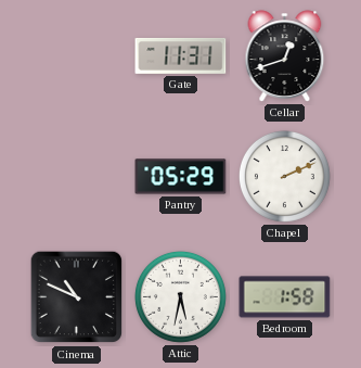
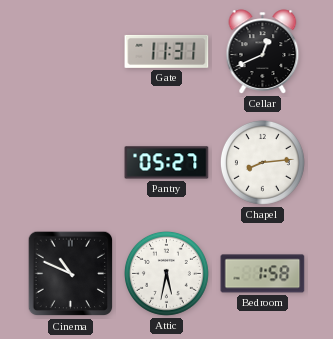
Cellar: 12:42 -> 12:41 (263, 52)
Pantry: 05:29 -> 05:27 (167, 163)
Chapel: 2:11 -> 8:14 (262, 162)
